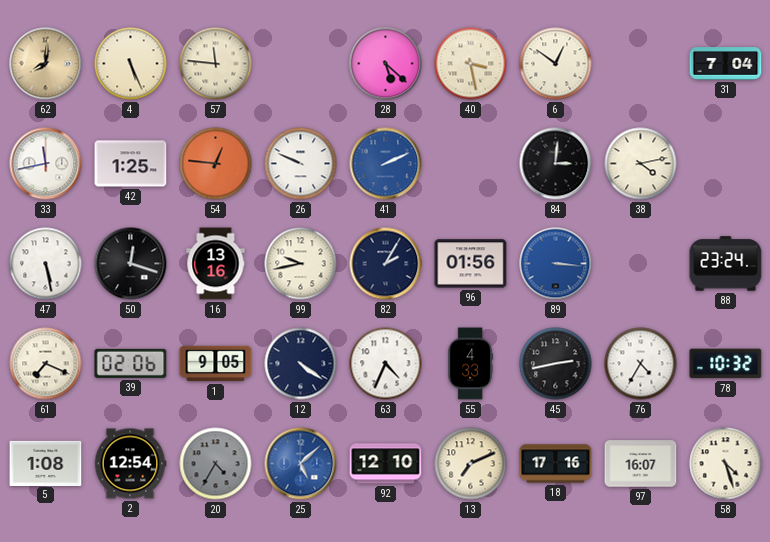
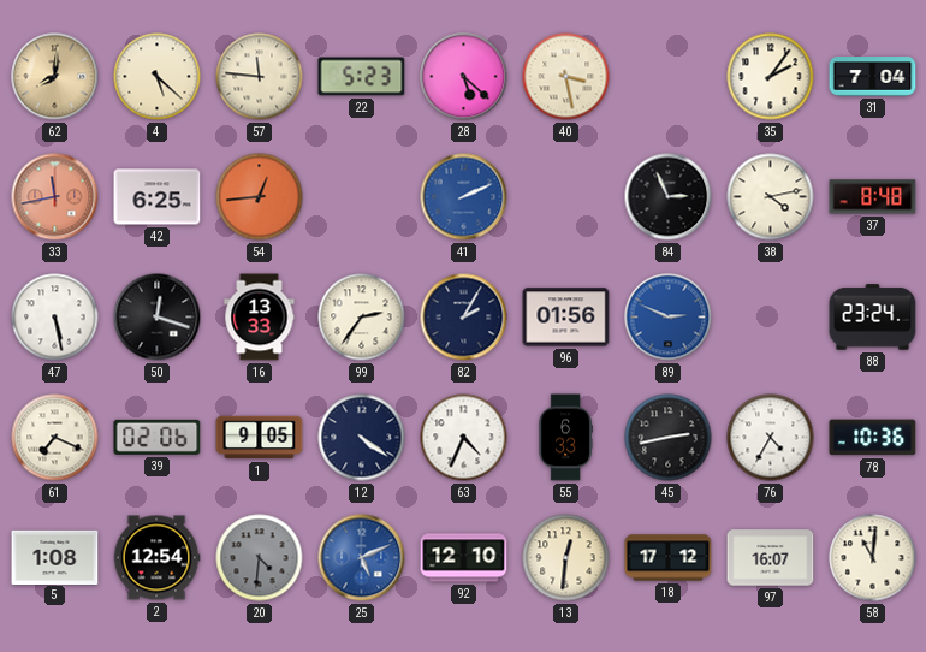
4: 5:26 -> 5:22 (158, 77)
22: none -> 5:23 (362, 77)
6: 12:51 -> none (556, 64)
35: none -> 2:06 (771, 77)
33 dial: white -> salmon (55, 197)
42: 1:25 -> 6:25 (158, 197)
54: 12:46 -> 12:44 (260, 197)
26: 9:49 -> none (301, 164)
84: 3:01 -> 2:56 (669, 197)
37: none -> 8:48 (873, 197)
16: 13:16 -> 13:33 (260, 318)
99: 9:43 -> 2:36 (362, 318)
89: 3:16 -> 2:49 (669, 318)
55: 4:33 -> 6:33 (565, 438)
78: 10:32 -> 10:36 (873, 438)
20: 4:35 -> 4:31 (260, 558)
25: 5:08 -> 5:11 (362, 558)
13: 7:11 -> 12:31 (566, 558)
18: 17:16 -> 17:12 (669, 558)
58: 4:27 -> 11:01 (873, 558)
